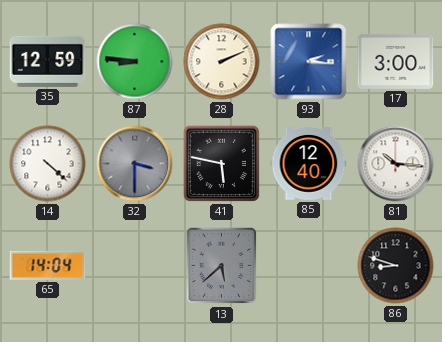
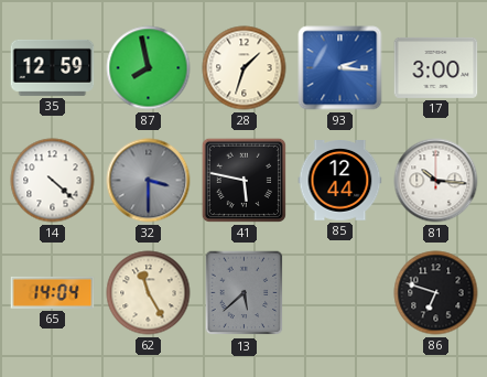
87: 8:46 -> 7:58 (149, 68)
28: 2:11 -> 1:33 (245, 68)
85: 12:40 -> 12:44 (340, 181)
62: none -> 11:25 (149, 293)
86: 8:48 -> 6:48 (436, 293)
